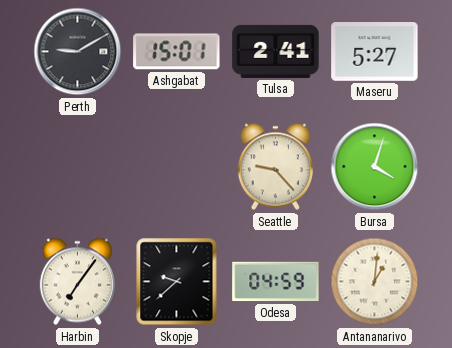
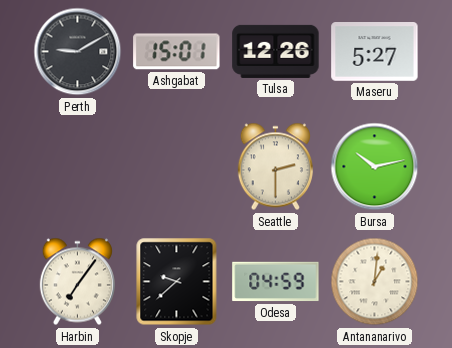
Tulsa: 2:41 -> 12:26 (276, 51)
Seattle: 9:23 -> 2:30 (275, 167)
Bursa: 4:03 -> 10:13 (375, 167)
